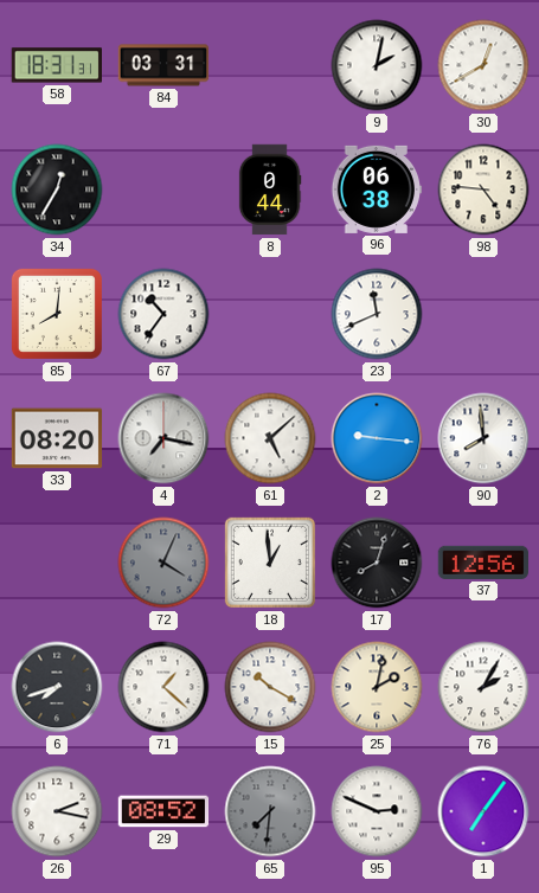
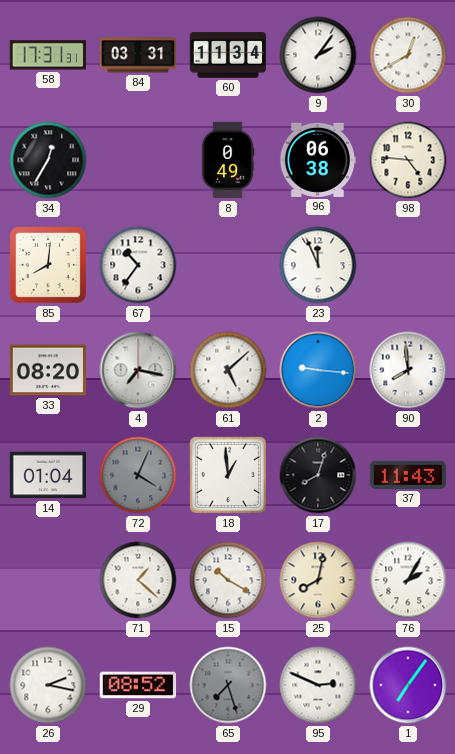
58: 18:31 -> 17:31 (47, 55)
60: none -> 11:34 (228, 55)
9: 2:02 -> 2:06 (318, 55)
8: 0:44 -> 0:49 (228, 160)
23: 11:41 -> 11:56 (318, 265)
14: none -> 01:04 (48, 475)
37: 12:56 -> 11:43 (407, 475)
6: 7:42 -> none (57, 687)
25: 2:02 -> 8:02 (318, 580)
65: 7:31 -> 7:27 (228, 685)
